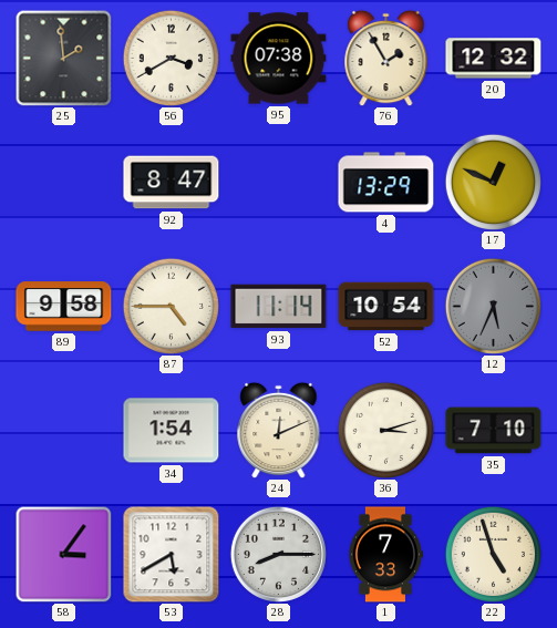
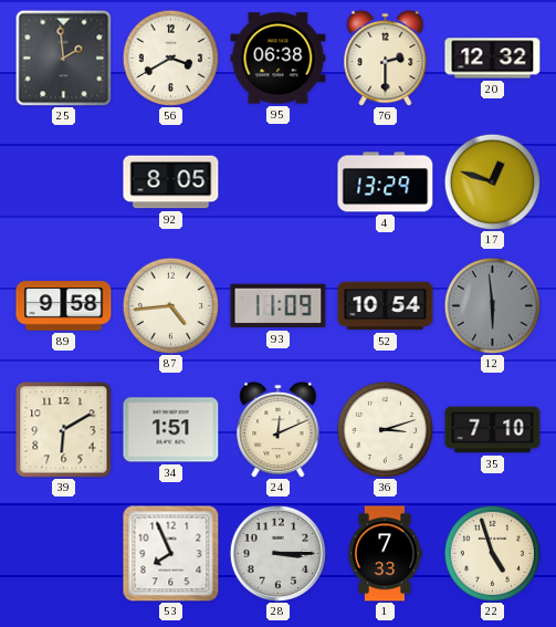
95: 07:38 -> 06:38 (279, 59)
76: 1:55 -> 2:30 (386, 58)
92: 8:47 -> 8:05 (171, 182)
17: 12:49 -> 12:48 (492, 181)
87: 4:45 -> 4:44 (170, 305)
93: 11:14 -> 11:09 (279, 306)
12: 5:34 -> 5:59 (492, 305)
39: none -> 6:10 (64, 430)
34: 1:54 -> 1:51 (171, 430)
58: 3:06 -> none (63, 554)
53: 5:40 -> 7:56 (171, 554)
28: 8:15 -> 3:15 (277, 553)
